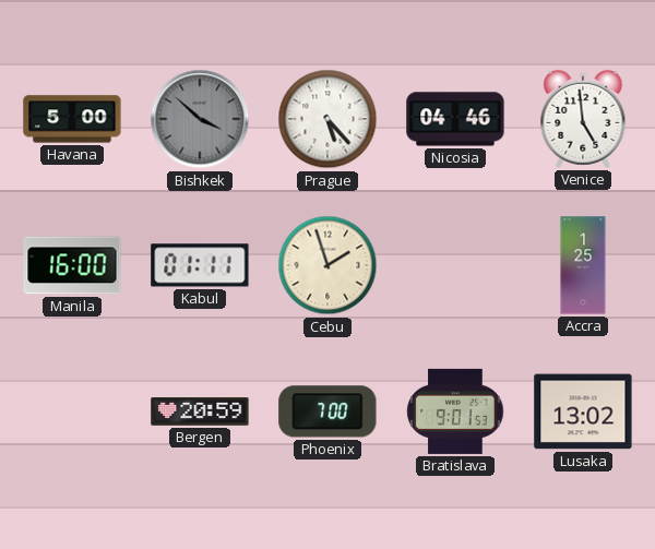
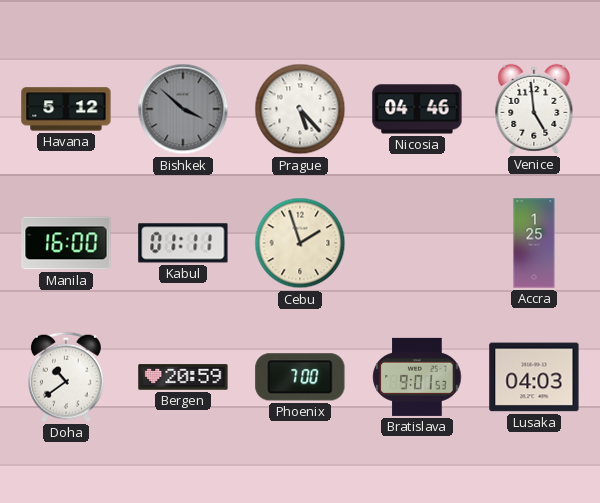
Havana: 5:00 -> 5:12 (66, 109)
Doha: none -> 10:39 (66, 377)
Lusaka: 13:02 -> 04:03 (534, 377)
